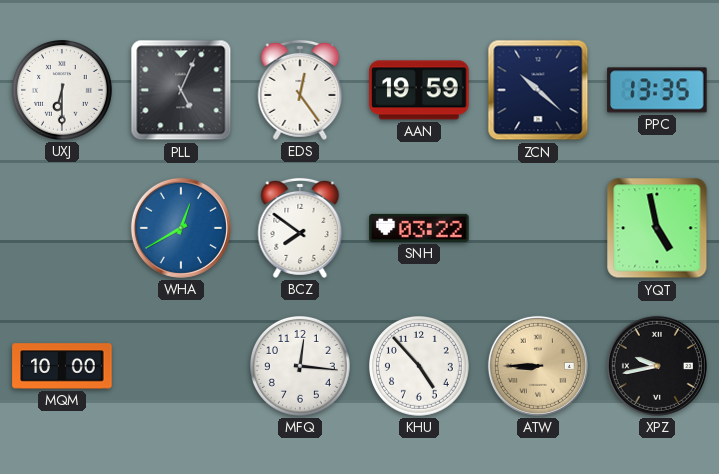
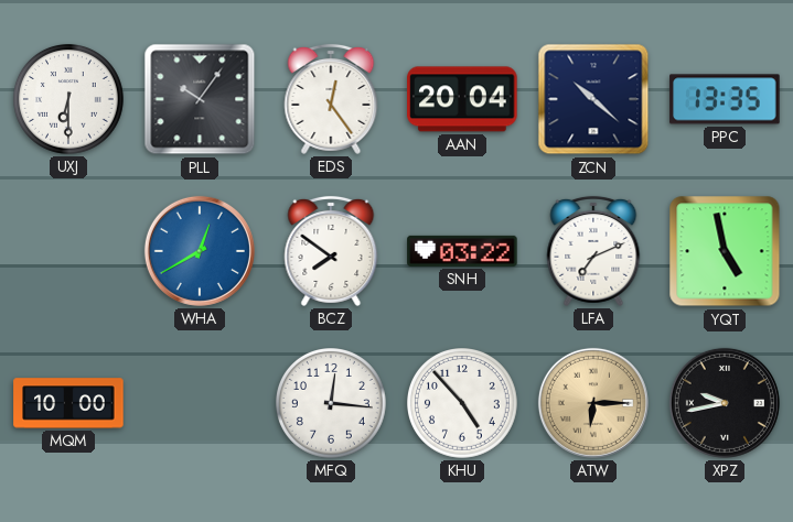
PLL: 5:04 -> 10:06 (200, 99)
AAN: 19:59 -> 20:04 (462, 99)
LFA: none -> 7:11 (593, 251)
ATW: 8:45 -> 6:15 (593, 403)
